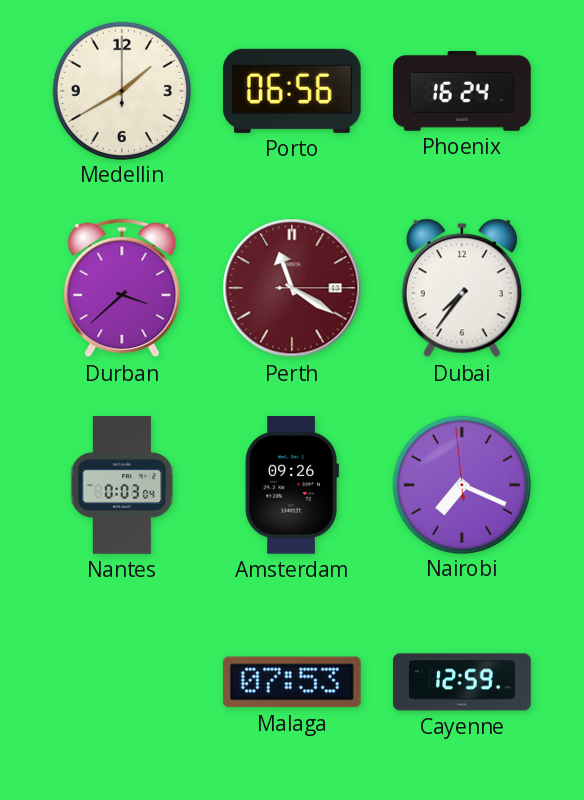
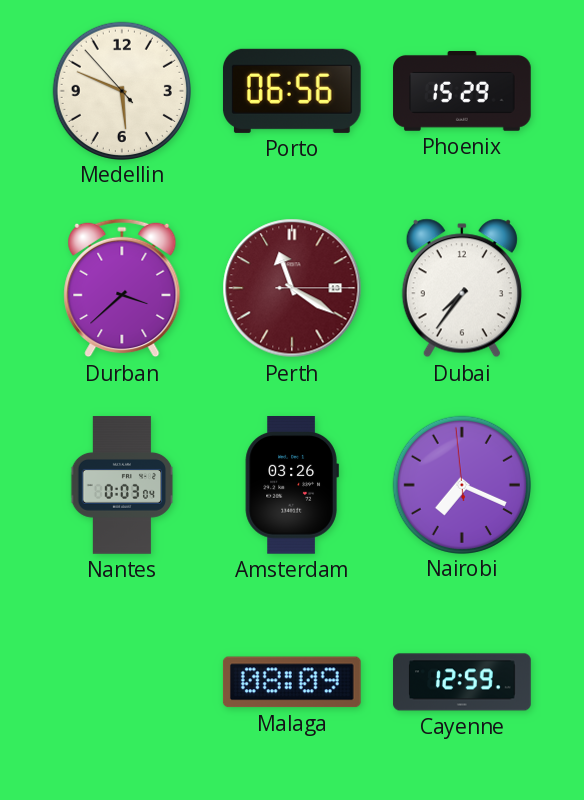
Medellin: 1:40 -> 5:48 (121, 90)
Phoenix: 16:24 -> 15:29 (462, 92)
Amsterdam: 09:26 -> 03:26 (292, 486)
Malaga: 07:53 -> 08:09 (292, 682)
